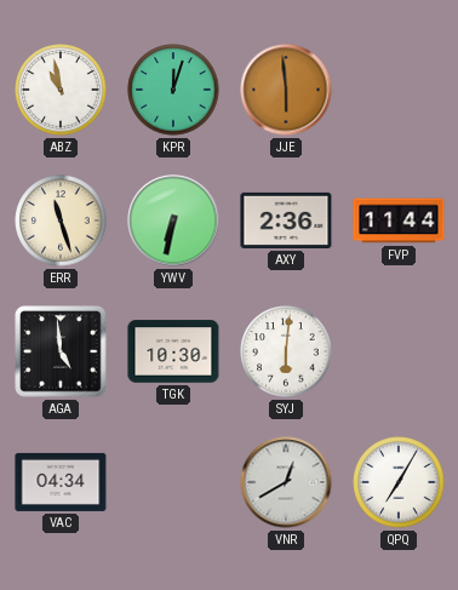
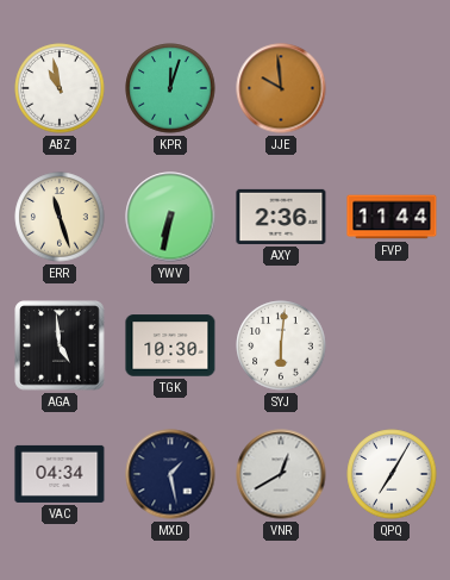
JJE: 5:59 -> 9:59 (281, 88)
MXD: none -> 1:28 (170, 474)
